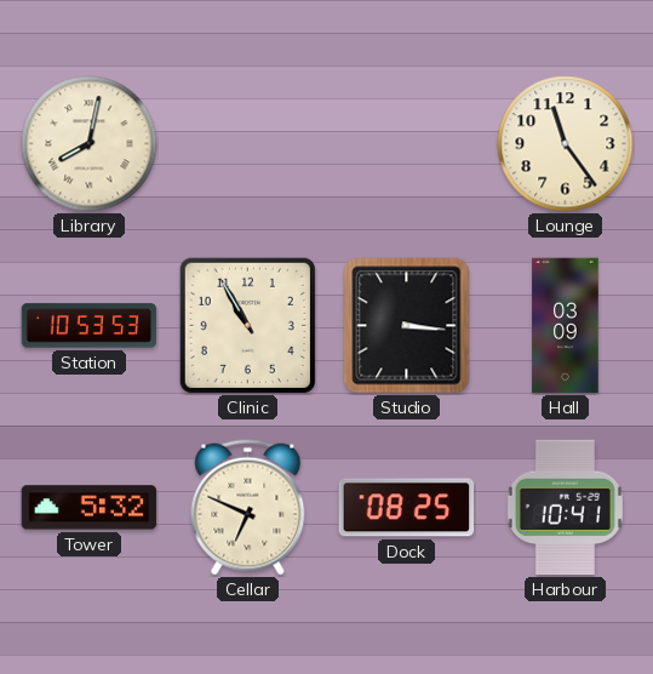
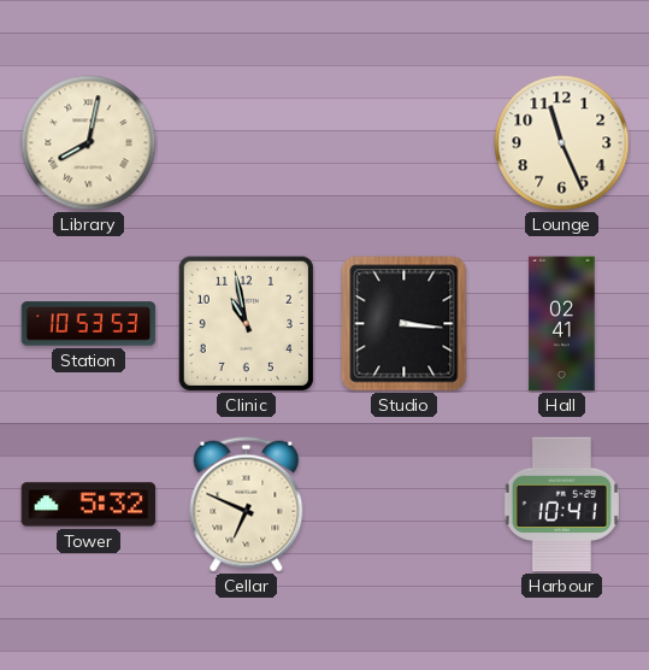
Lounge: 11:24 -> 11:26 (562, 143)
Clinic: 10:55 -> 10:58 (246, 323)
Hall: 03:09 -> 02:41 (562, 324)
Dock: 08:25 -> none (407, 508)
